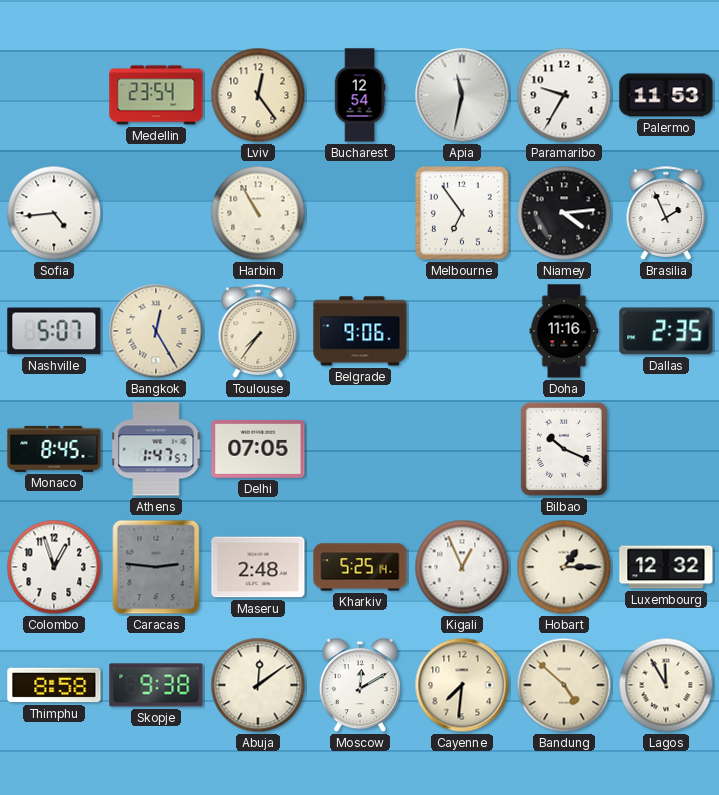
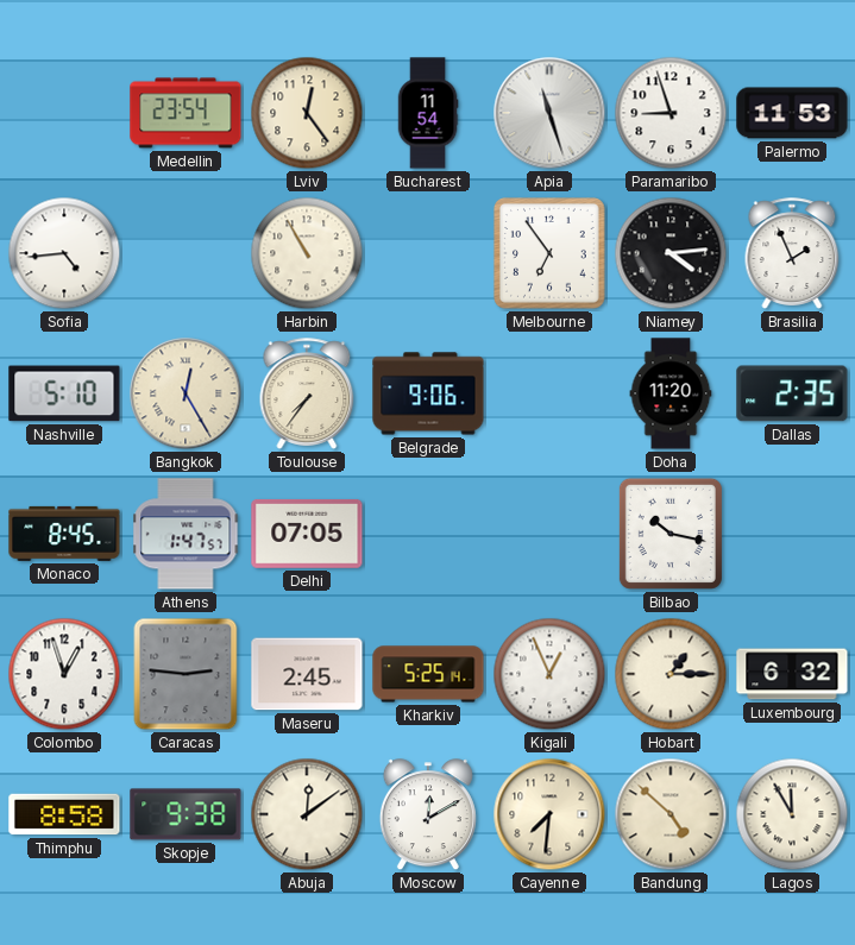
Bucharest: 12:54 -> 11:54 (428, 113)
Apia: 11:32 -> 11:27 (549, 113)
Paramaribo: 9:35 -> 8:57 (671, 113)
Nashville: 5:07 -> 5:10 (64, 393)
Doha: 11:16 -> 11:20 (671, 393)
Bilbao: 10:19 -> 10:17 (671, 534)
Maseru: 2:48 -> 2:45 (307, 674)
Luxembourg: 12:32 -> 6:32 (792, 674)
